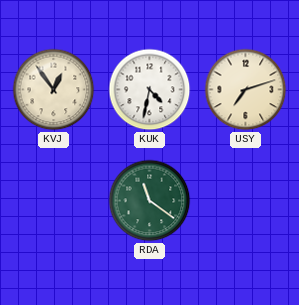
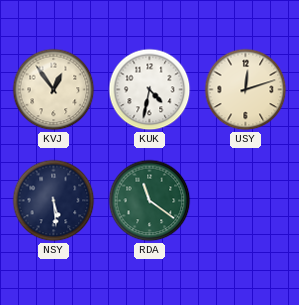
USY: 7:12 -> 12:12 (246, 90)
NSY: none -> 5:29 (54, 201)
